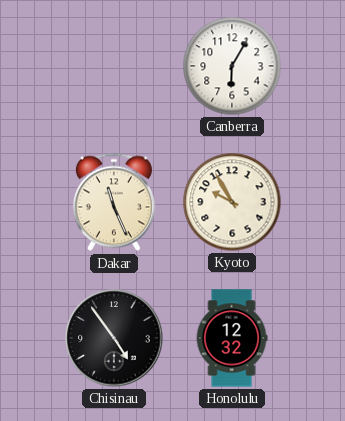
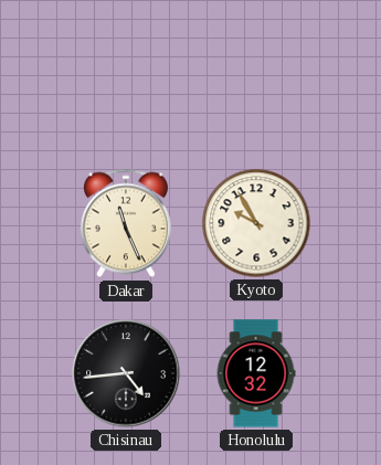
Canberra: 6:05 -> none (232, 66)
Chisinau: 4:54 -> 4:44 (126, 373)
